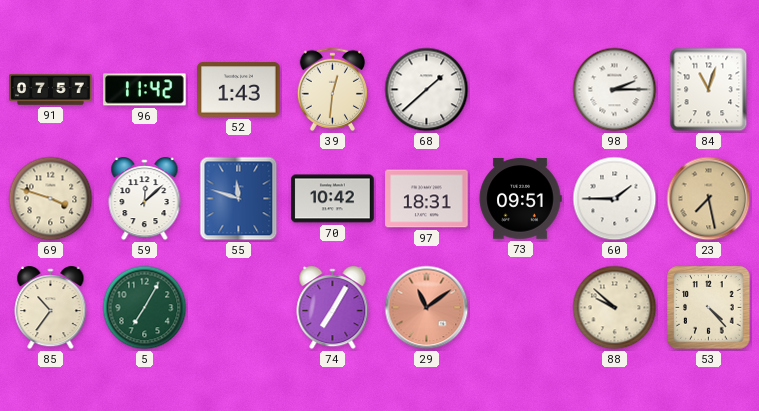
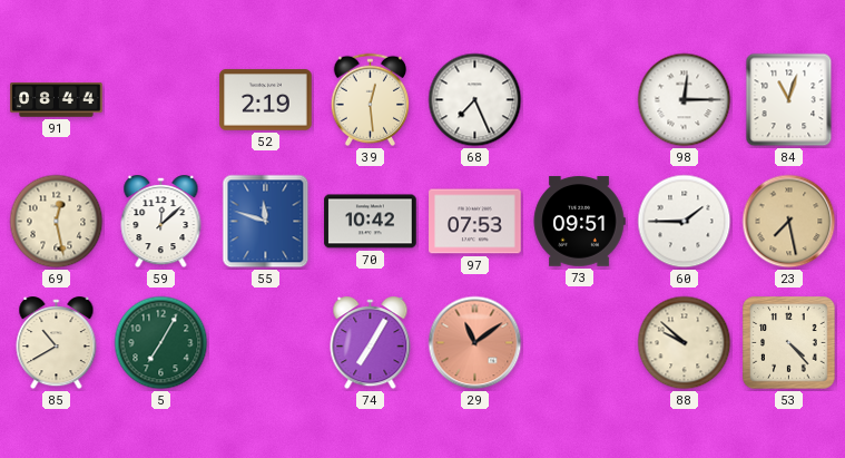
91: 07:57 -> 08:44 (57, 100)
96: 11:42 -> none (145, 90)
52: 1:43 -> 2:19 (266, 100)
39: 12:31 -> 12:29 (370, 99)
68: 1:38 -> 7:26 (475, 100)
98: 2:15 -> 12:15 (685, 100)
69: 3:48 -> 12:28 (57, 222)
97: 18:31 -> 07:53 (475, 222)
85: 10:36 -> 10:40 (57, 343)
